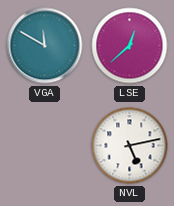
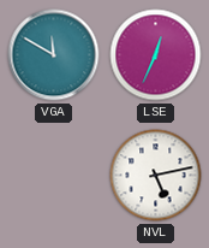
LSE: 12:38 -> 12:34 (156, 55)
